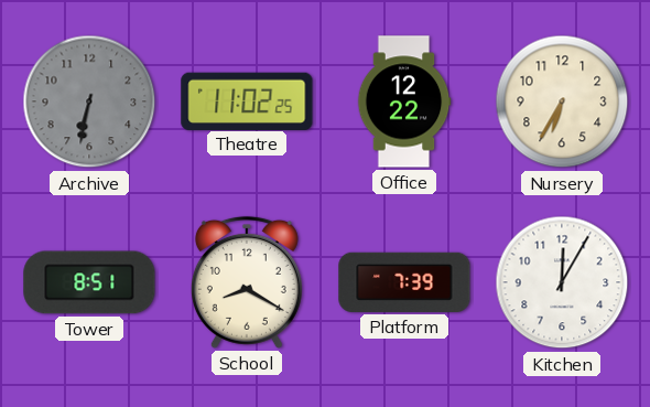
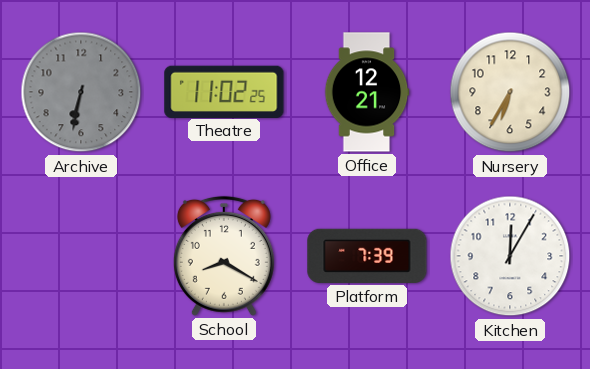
Office: 12:22 -> 12:21 (367, 92)
Tower: 8:51 -> none (89, 282)
